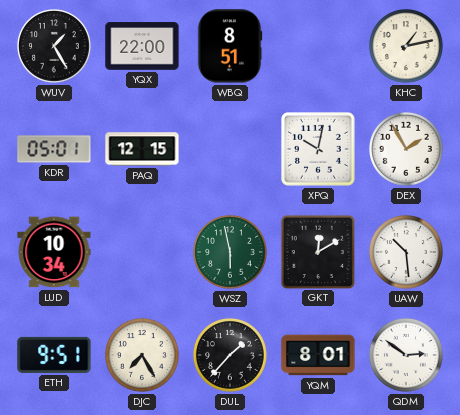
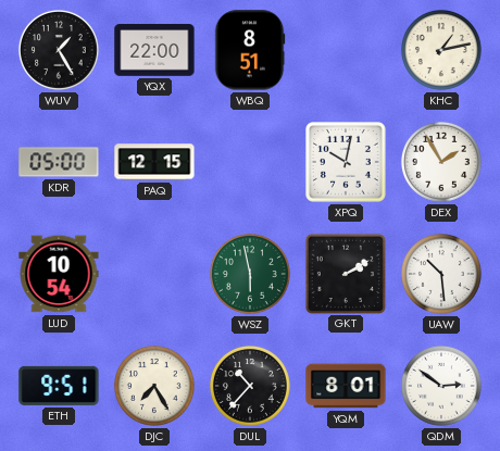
KDR: 05:01 -> 05:00 (59, 162)
LUD: 10:34 -> 10:54 (59, 274)
GKT: 12:10 -> 2:10 (345, 273)
DUL: 1:37 -> 10:37 (250, 386)
